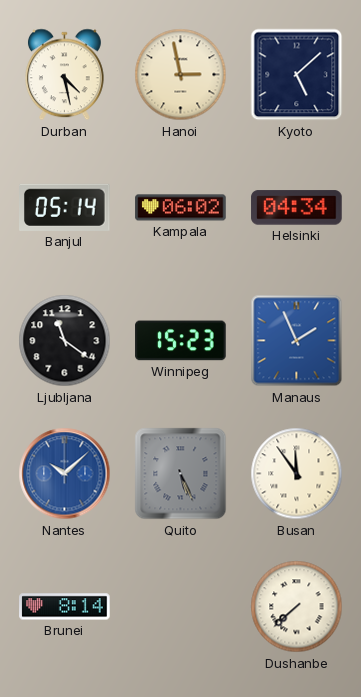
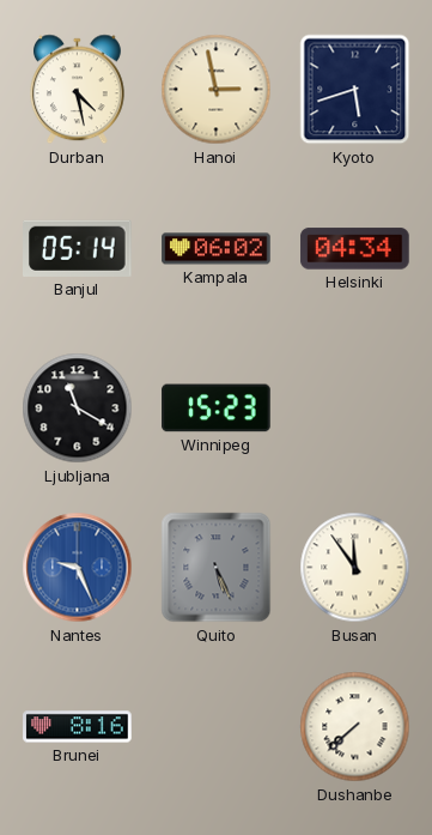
Kyoto: 5:08 -> 5:42 (355, 90)
Ljubljana: 11:21 -> 11:20 (78, 409)
Manaus: 1:56 -> none (297, 341)
Nantes: 10:08 -> 9:26 (78, 568)
Brunei: 8:14 -> 8:16 (78, 727)
